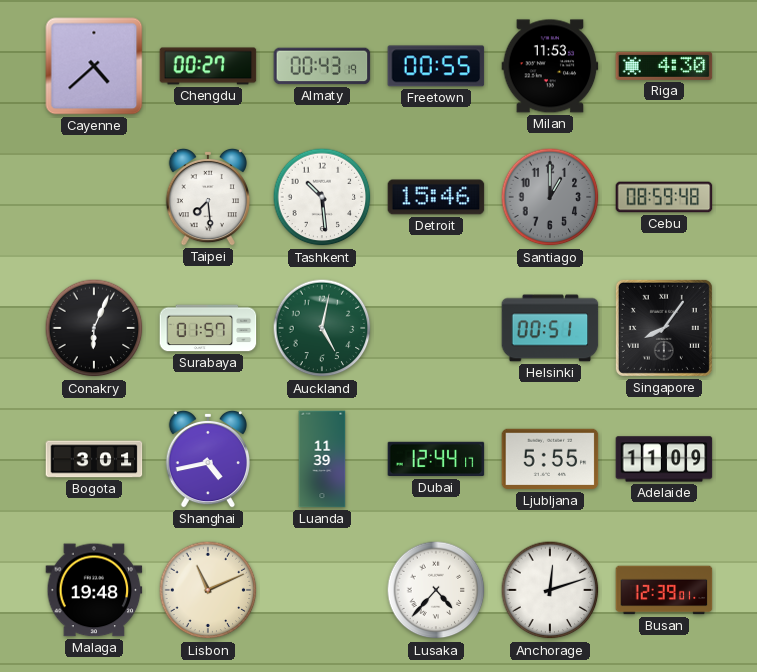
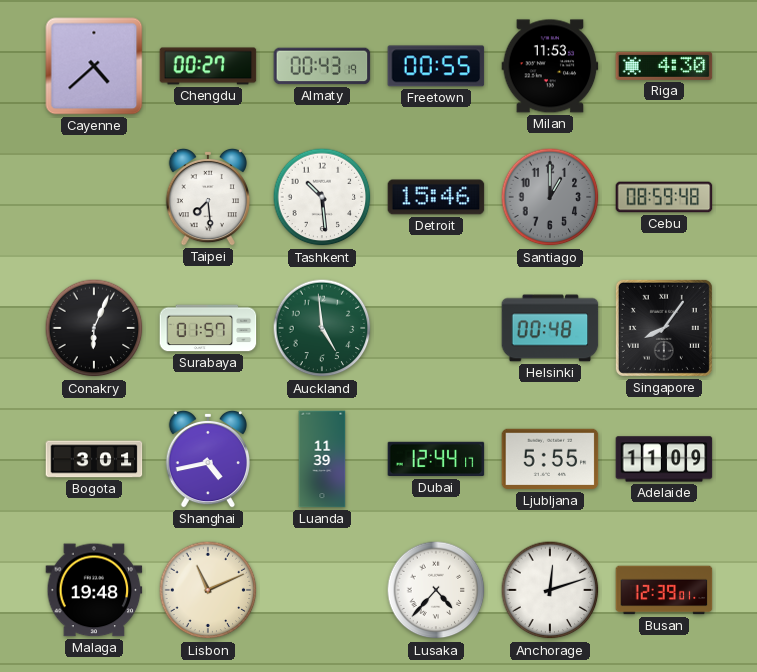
Auckland: 5:02 -> 4:59 (322, 328)
Helsinki: 00:51 -> 00:48 (550, 328)
